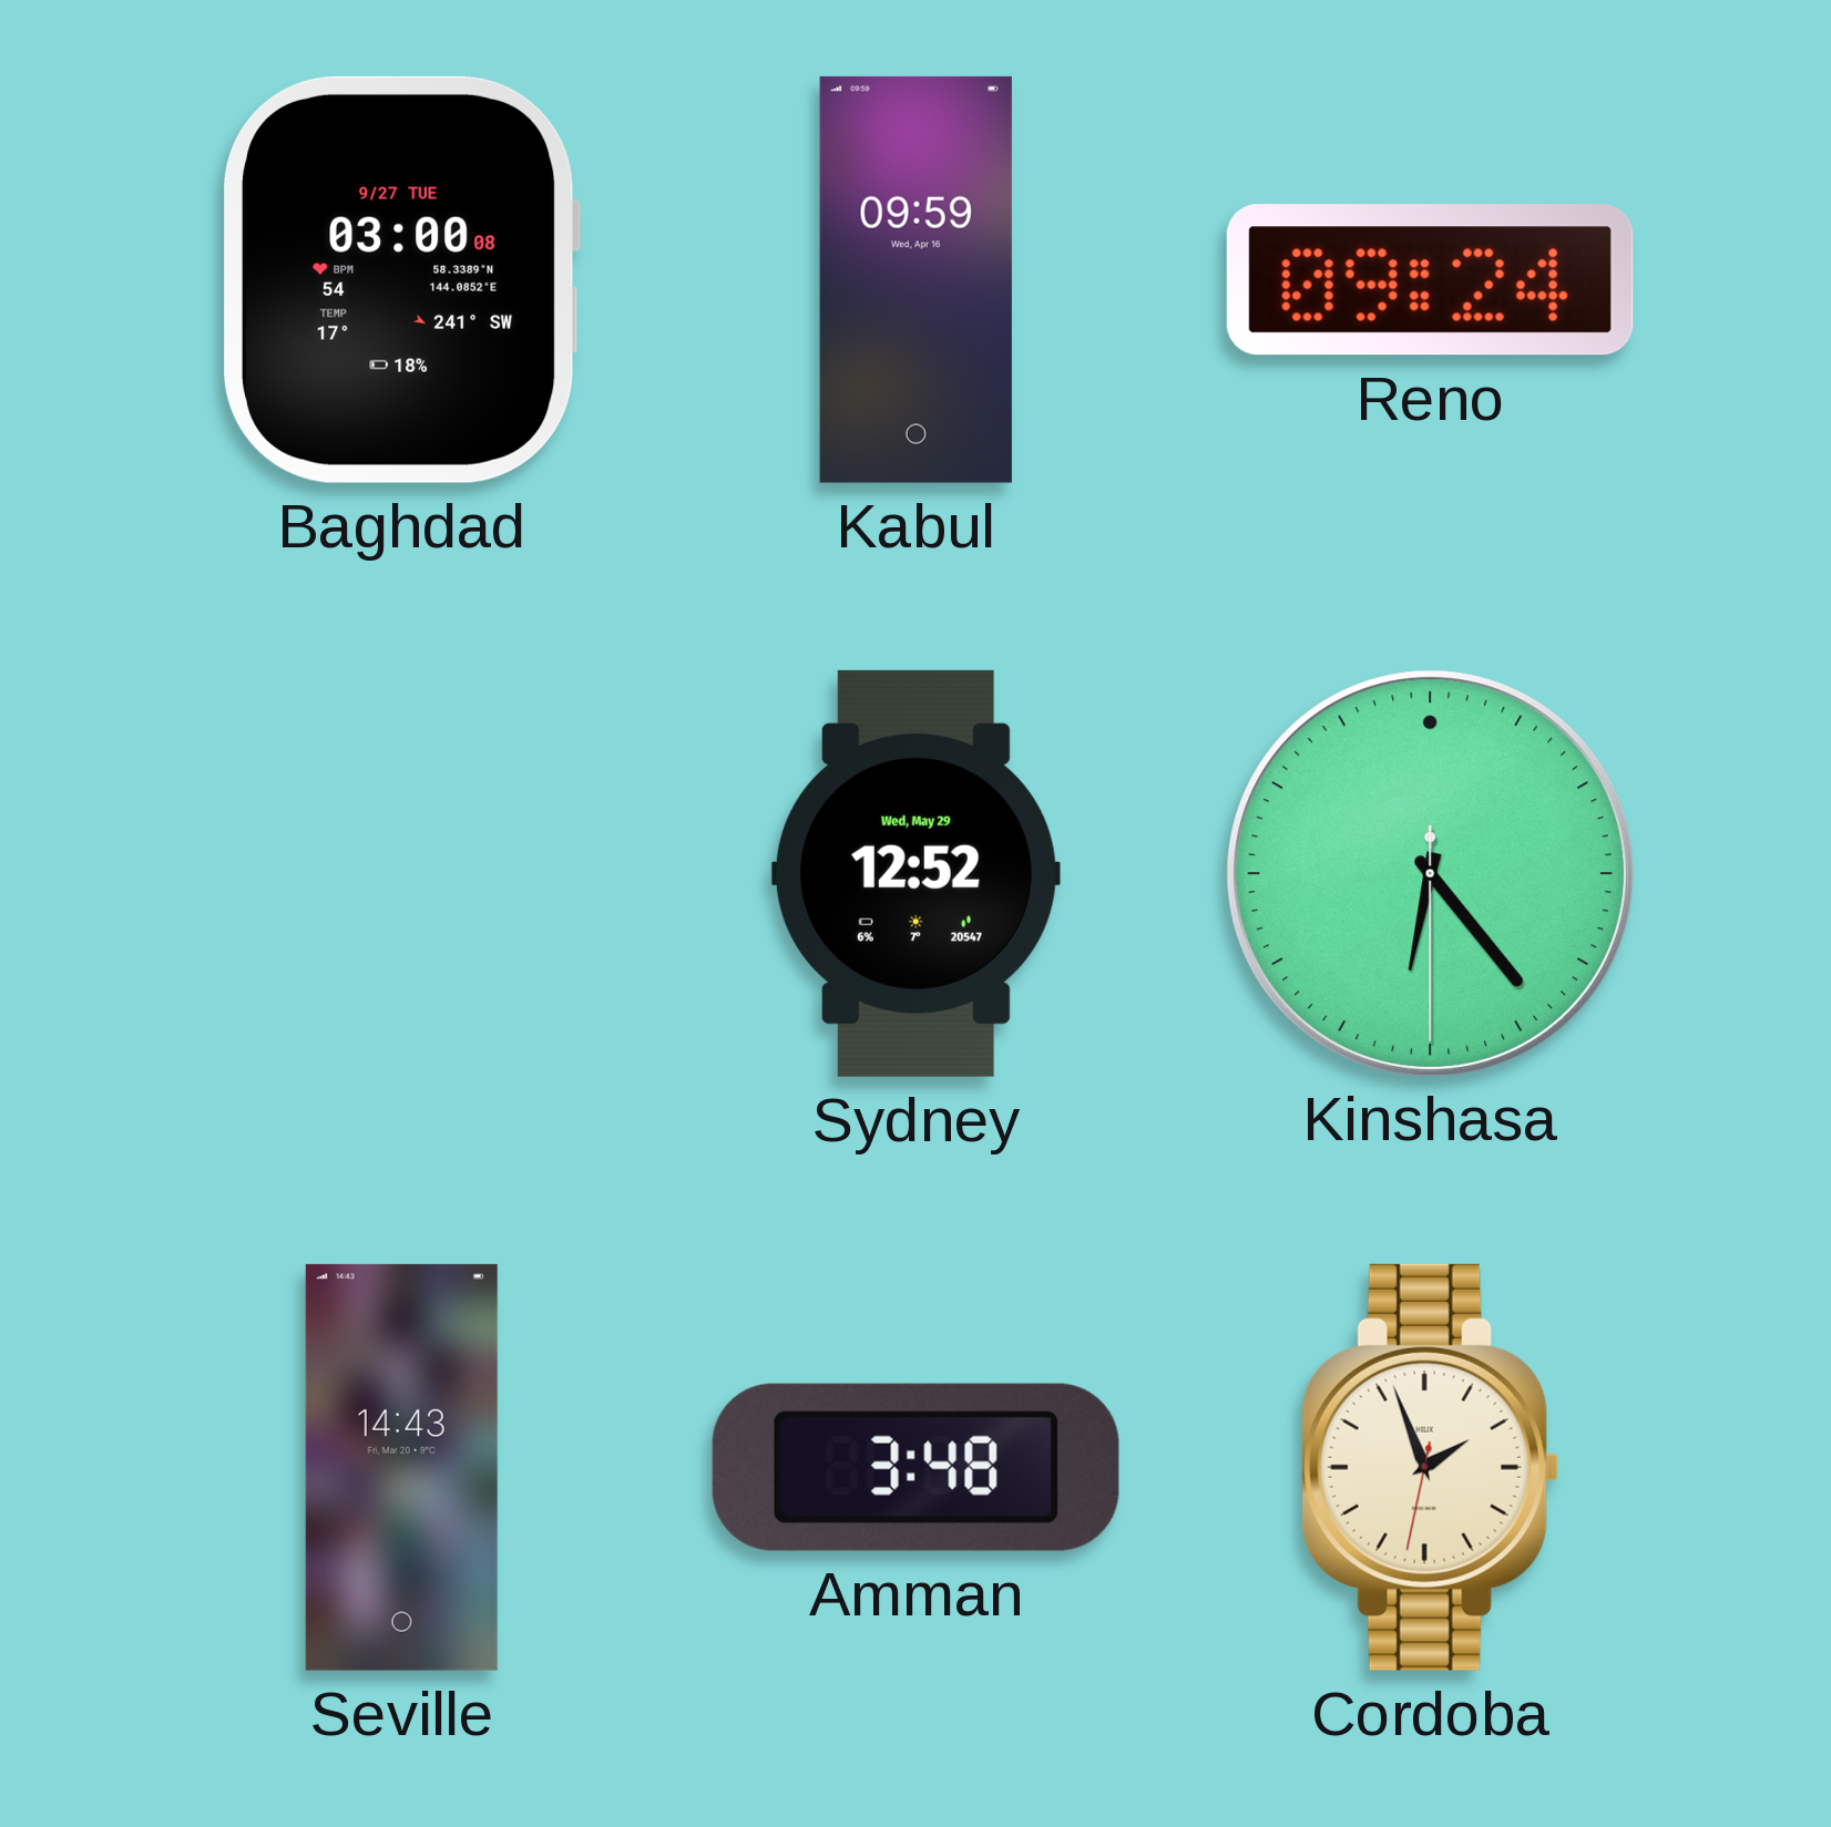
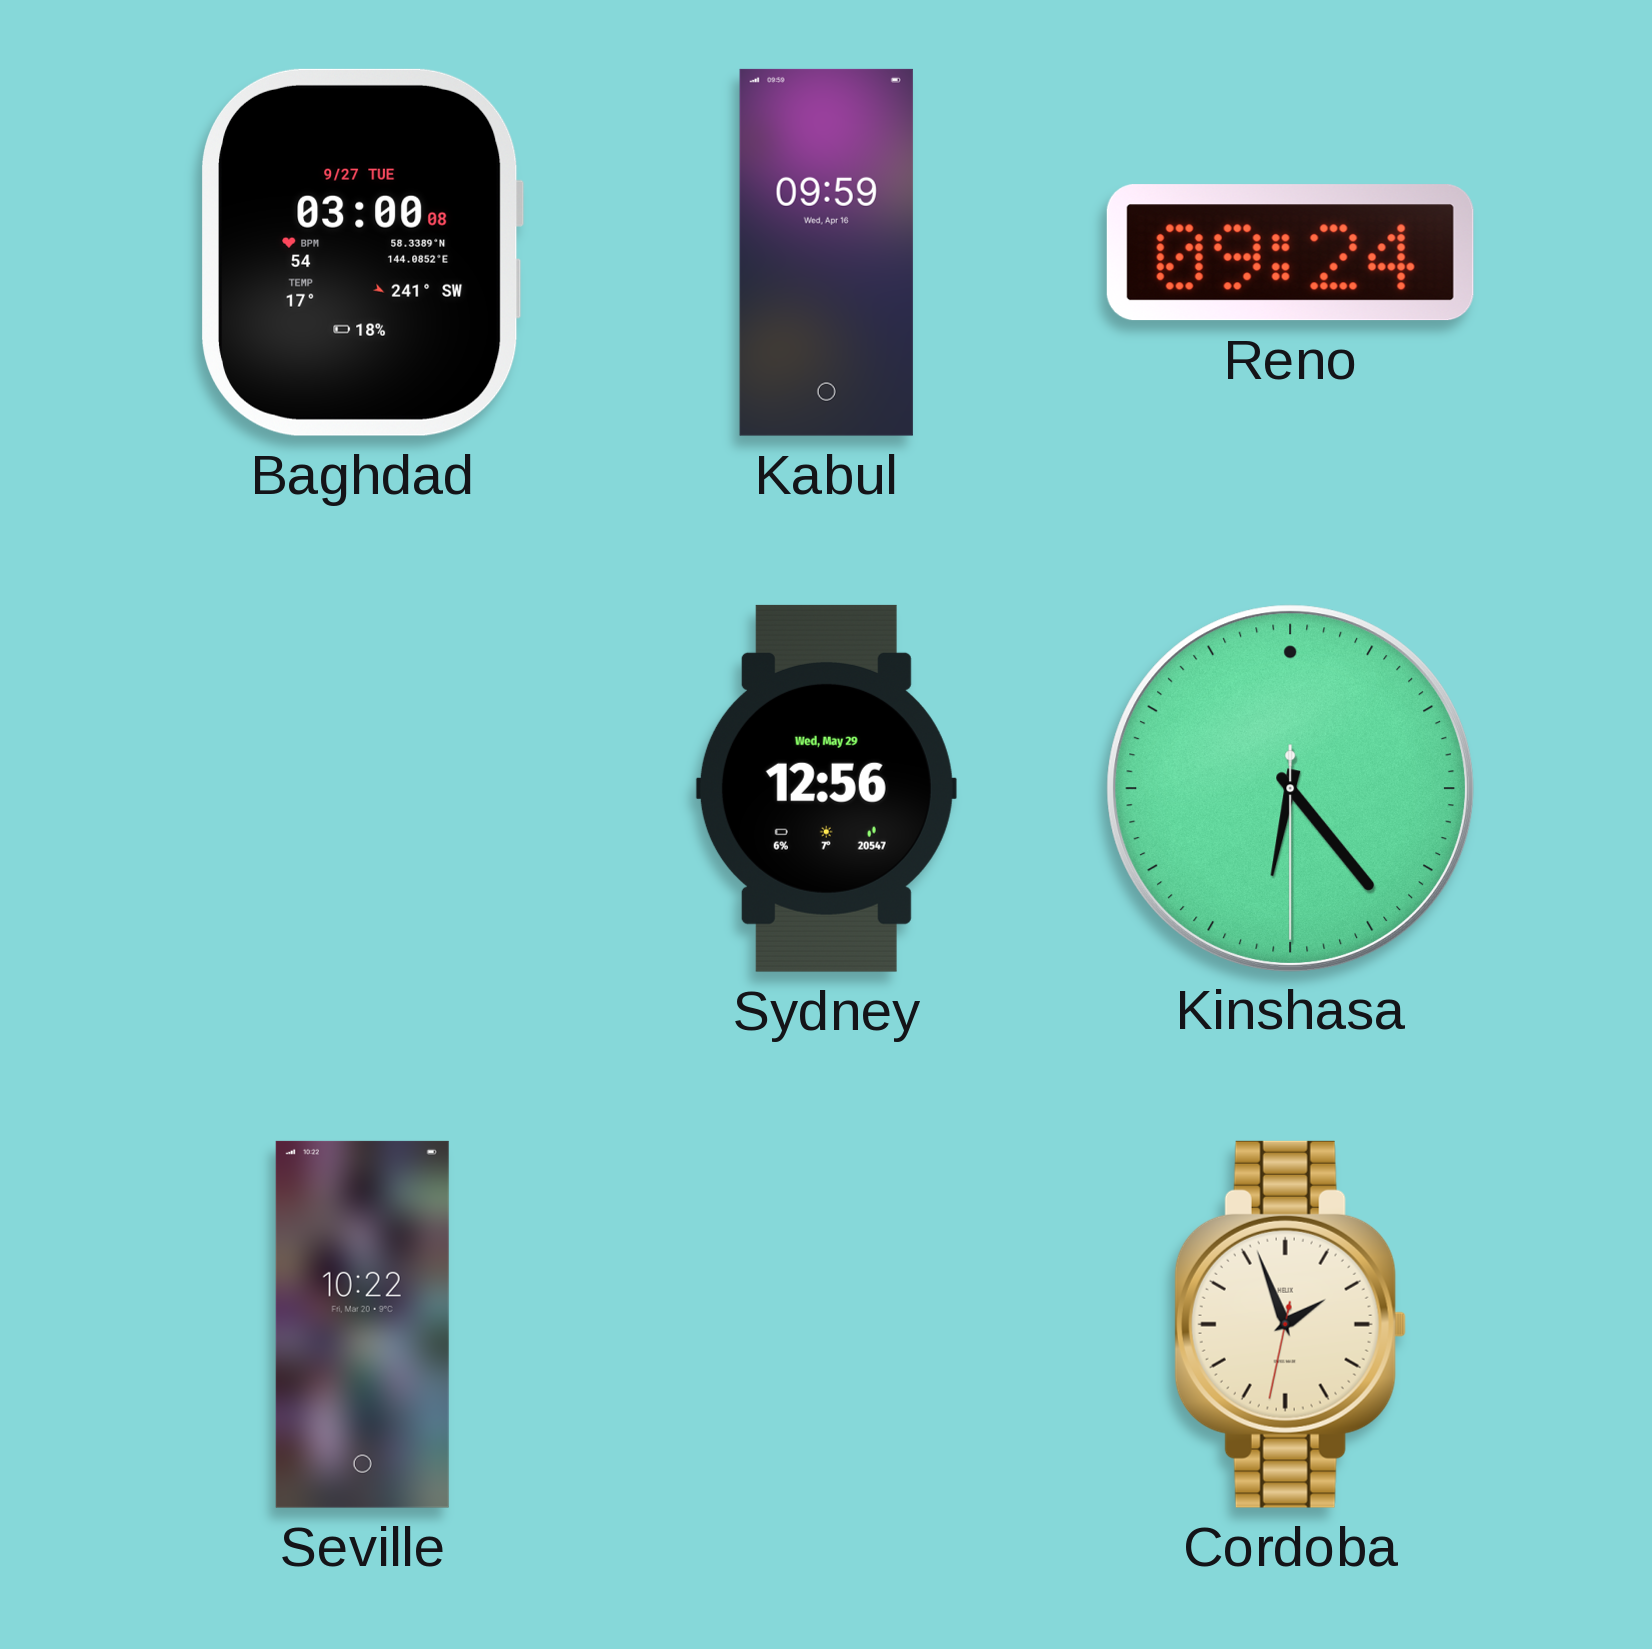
Sydney: 12:52 -> 12:56 (826, 788)
Seville: 14:43 -> 10:22 (362, 1324)
Amman: 3:48 -> none (915, 1467)
